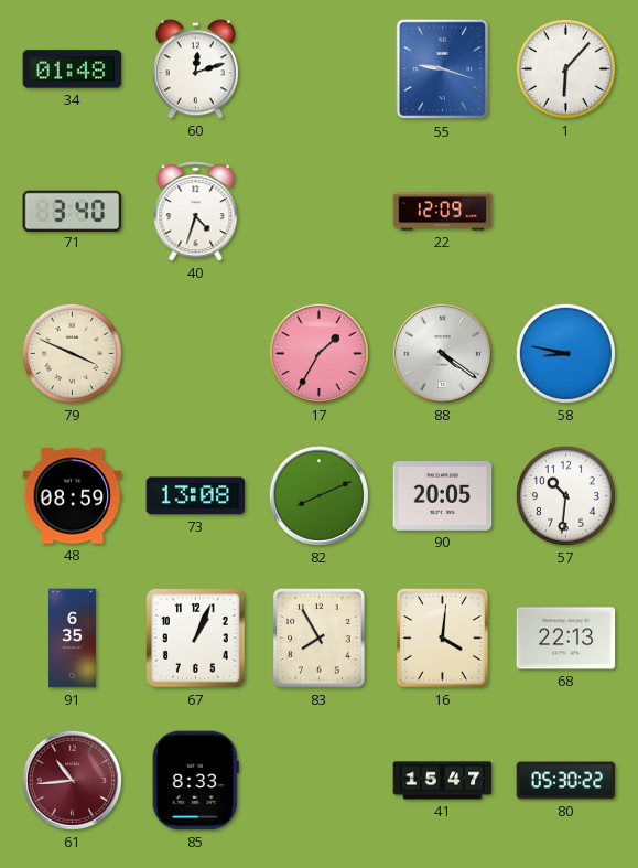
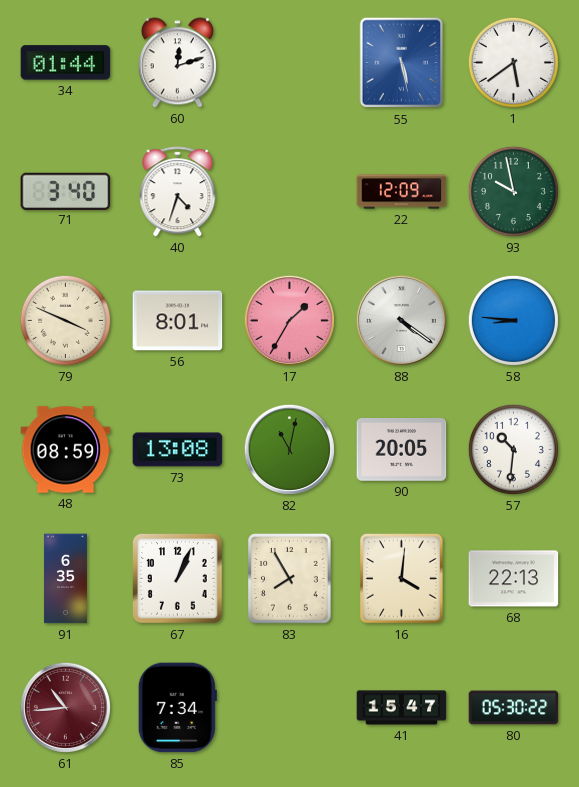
34: 01:48 -> 01:44 (66, 63)
55: 9:18 -> 5:28 (402, 63)
1: 6:07 -> 5:39 (513, 62)
93: none -> 9:58 (513, 191)
56: none -> 8:01 (178, 321)
58: 8:47 -> 8:46 (513, 320)
82: 8:11 -> 11:02 (289, 449)
85: 8:33 -> 7:34 (177, 708)
